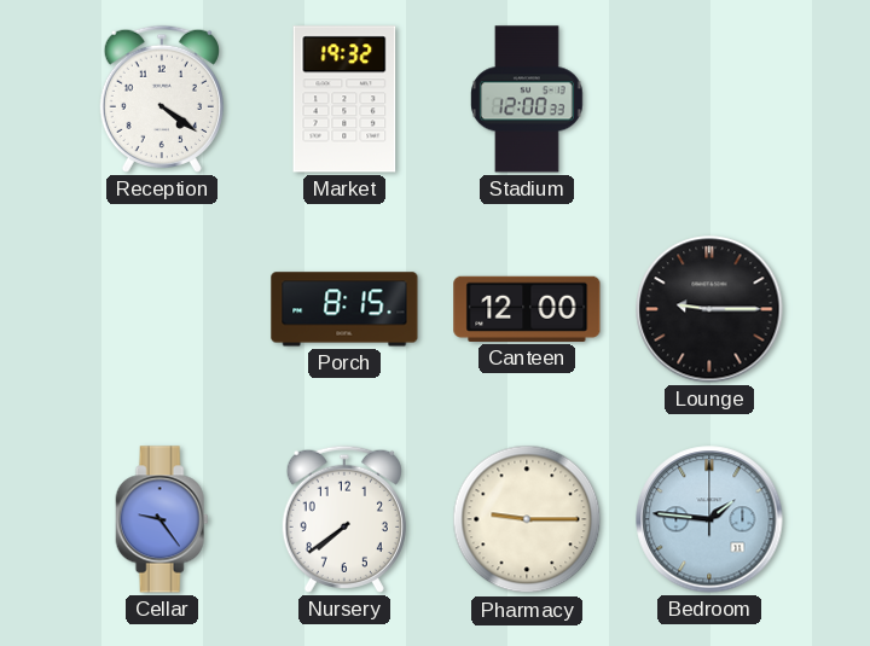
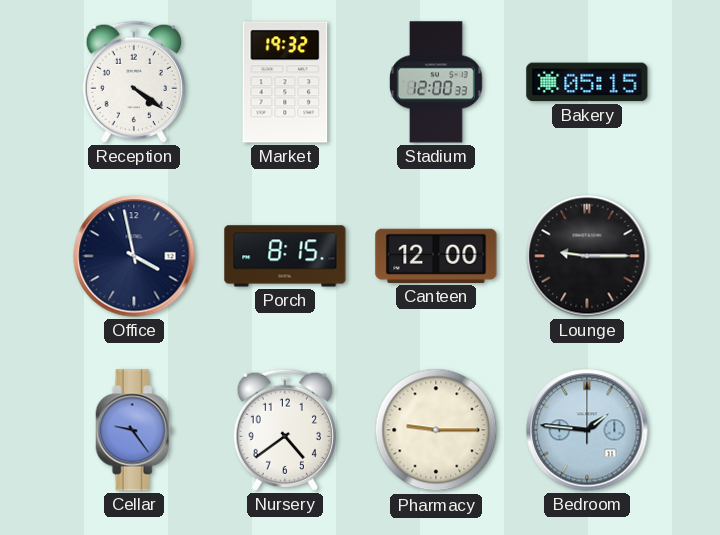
Bakery: none -> 05:15 (587, 82)
Office: none -> 3:58 (134, 256)
Nursery: 7:39 -> 4:39 (285, 430)
